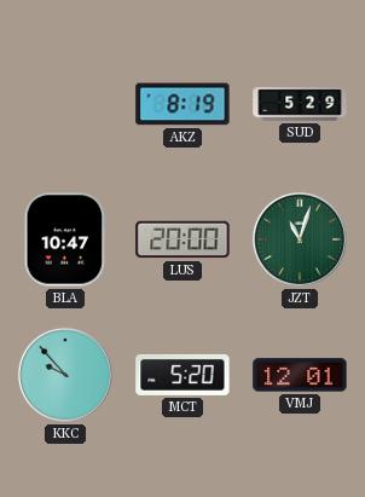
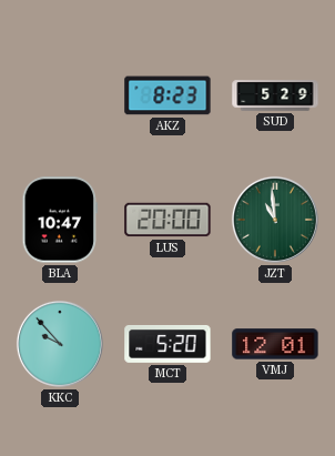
AKZ: 8:19 -> 8:23 (167, 95)
JZT: 11:03 -> 10:59 (275, 220)
